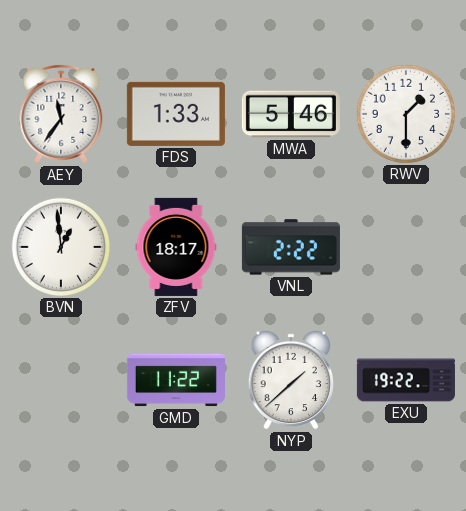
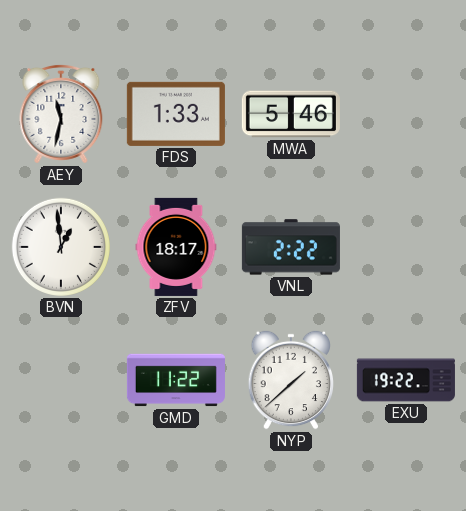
AEY: 11:36 -> 11:32 (61, 114)
RWV: 1:30 -> none (406, 114)
